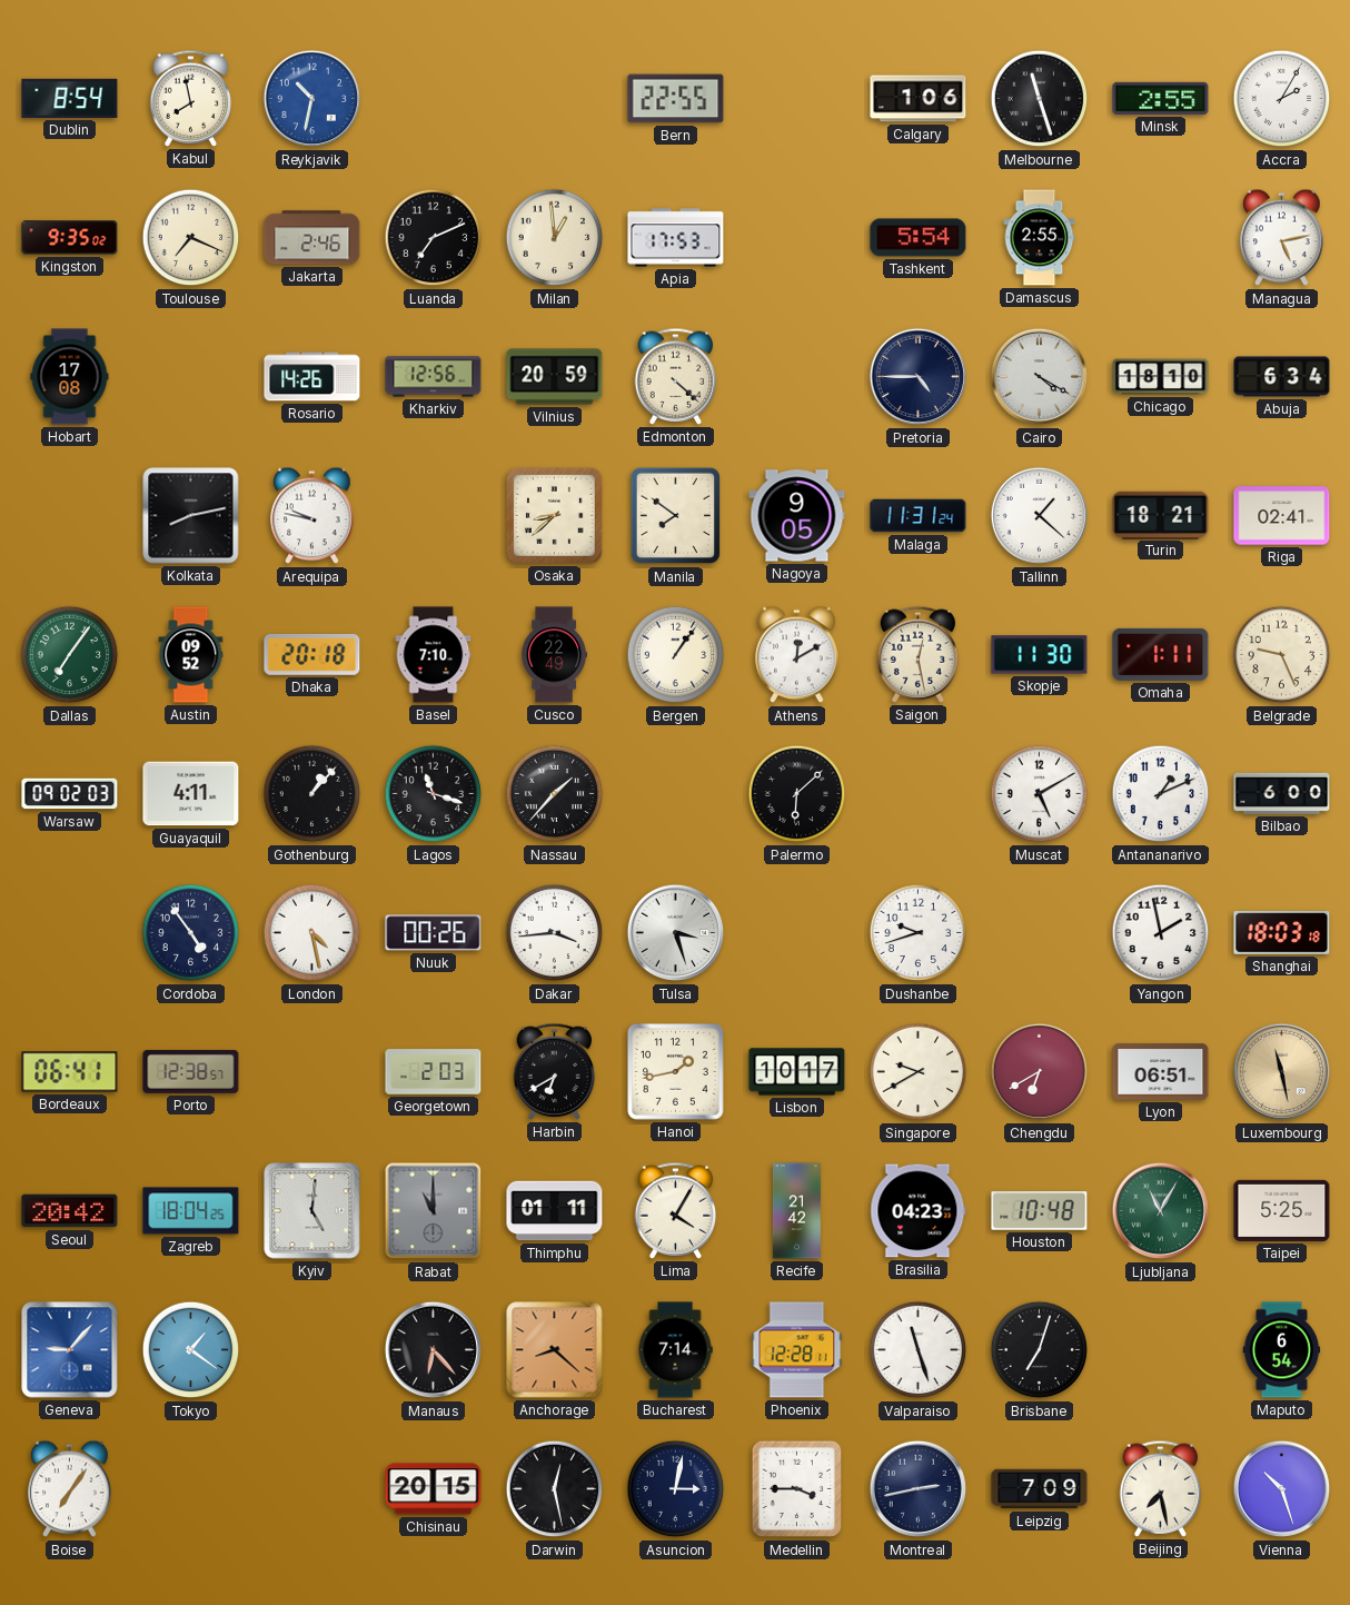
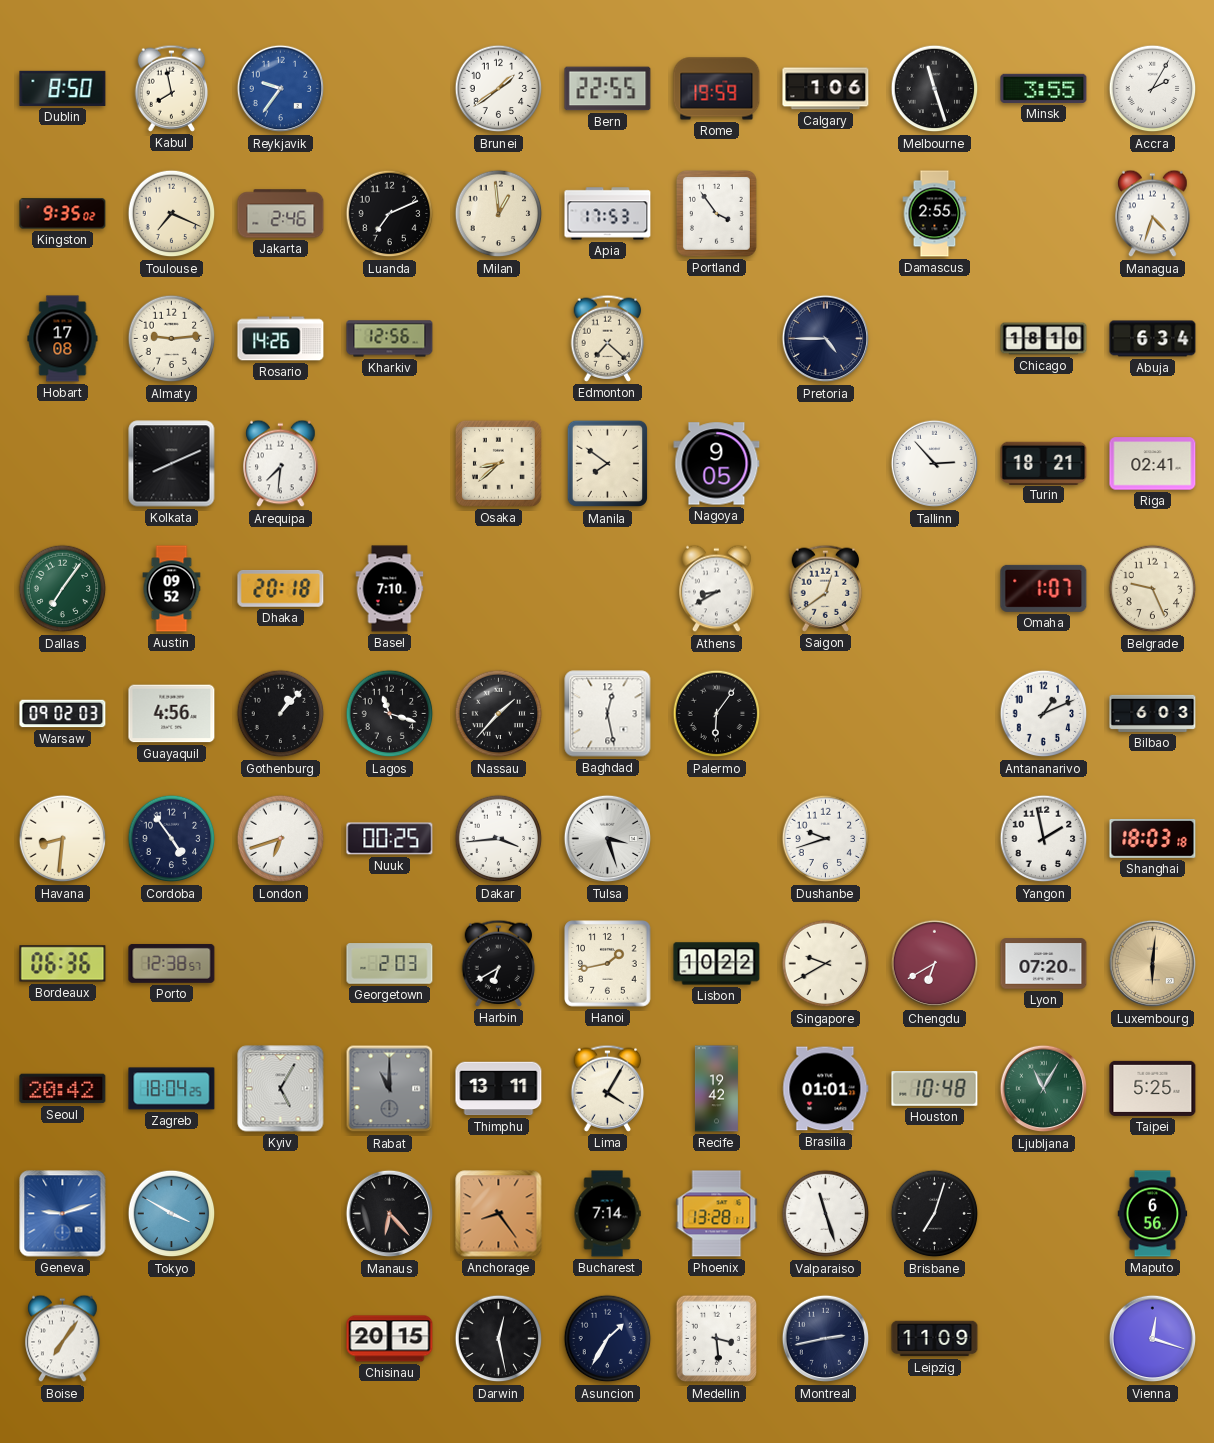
Dublin: 8:54 -> 8:50 (63, 88)
Reykjavik: 10:32 -> 9:36 (281, 89)
Brunei: none -> 1:39 (499, 89)
Rome: none -> 19:59 (717, 89)
Minsk: 2:55 -> 3:55 (1044, 88)
Portland: none -> 3:54 (716, 214)
Tashkent: 5:54 -> none (919, 238)
Managua: 5:13 -> 4:33 (1153, 214)
Almaty: none -> 9:14 (172, 339)
Vilnius: 20:59 -> none (555, 377)
Edmonton: 4:22 -> 7:22 (608, 338)
Cairo: 4:20 -> none (1040, 377)
Kolkata: 8:13 -> 8:11 (172, 464)
Arequipa: 9:47 -> 7:31 (281, 464)
Malaga: 11:31 -> none (919, 516)
Tallinn: 1:22 -> 2:53 (935, 464)
Cusco: 22:49 -> none (554, 655)
Bergen: 1:06 -> none (676, 655)
Athens: 12:10 -> 8:40 (717, 589)
Saigon: 12:28 -> 12:39 (826, 588)
Skopje: 11:30 -> none (1040, 655)
Omaha: 1:11 -> 1:07 (1044, 588)
Guayaquil: 4:11 -> 4:56 (172, 714)
Baghdad: none -> 12:28 (608, 714)
Palermo: 6:08 -> 6:06 (717, 714)
Muscat: 5:10 -> none (1040, 794)
Bilbao: 6:00 -> 6:03 (1153, 713)
Havana: none -> 8:31 (63, 839)
London: 4:28 -> 6:42 (281, 839)
Nuuk: 00:26 -> 00:25 (390, 839)
Bordeaux: 06:41 -> 06:36 (63, 964)
Lisbon: 10:17 -> 10:22 (717, 964)
Lyon: 06:51 -> 07:20 (1044, 964)
Luxembourg: 11:28 -> 6:01 (1153, 964)
Kyiv: 5:01 -> 5:05 (281, 1089)
Thimphu: 01:11 -> 13:11 (499, 1089)
Recife: 21:42 -> 19:42 (716, 1089)
Brasilia: 04:23 -> 01:01 (826, 1089)
Geneva: 9:07 -> 9:12 (63, 1214)
Tokyo: 1:21 -> 3:50 (172, 1214)
Anchorage: 8:22 -> 8:24 (499, 1214)
Phoenix: 12:28 -> 13:28 (717, 1214)
Maputo: 6:54 -> 6:56 (1153, 1214)
Asuncion: 3:02 -> 1:35 (608, 1339)
Medellin: 3:45 -> 3:29 (716, 1339)
Leipzig: 7:09 -> 11:09 (935, 1339)
Beijing: 7:28 -> none (1161, 1488)
Vienna: 10:27 -> 12:18 (1153, 1339)
